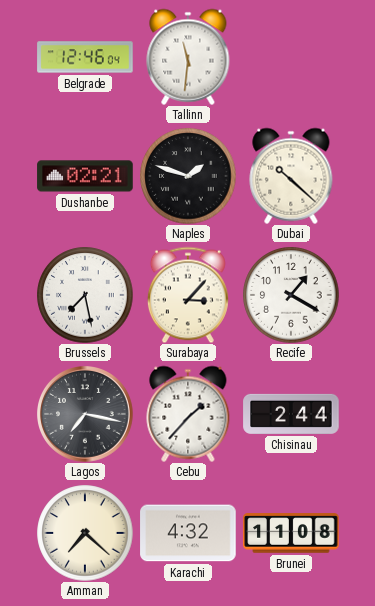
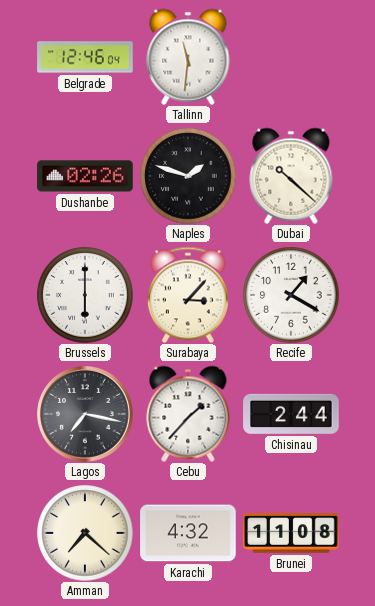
Dushanbe: 02:21 -> 02:26 (85, 176)
Brussels: 7:28 -> 6:00 (85, 295)
